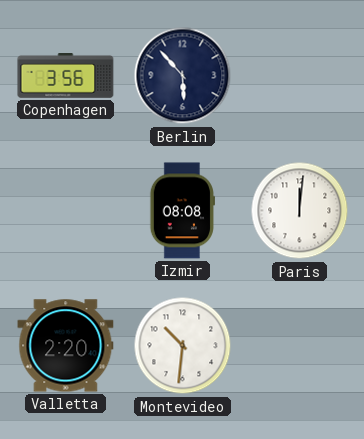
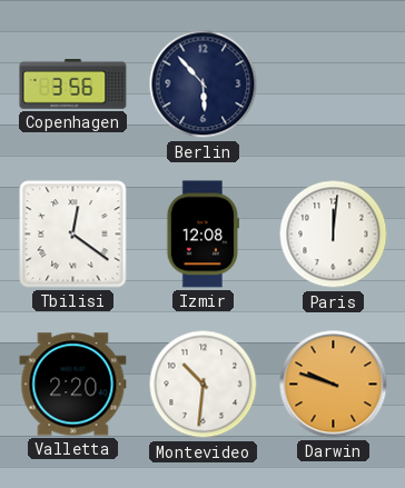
Tbilisi: none -> 12:21 (73, 235)
Izmir: 08:08 -> 12:08 (202, 235)
Darwin: none -> 9:48 (334, 385)
